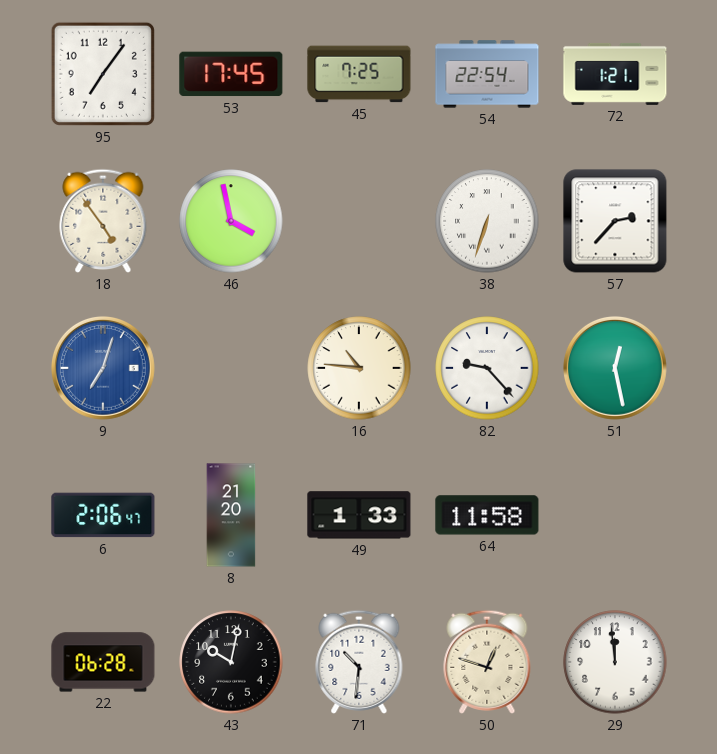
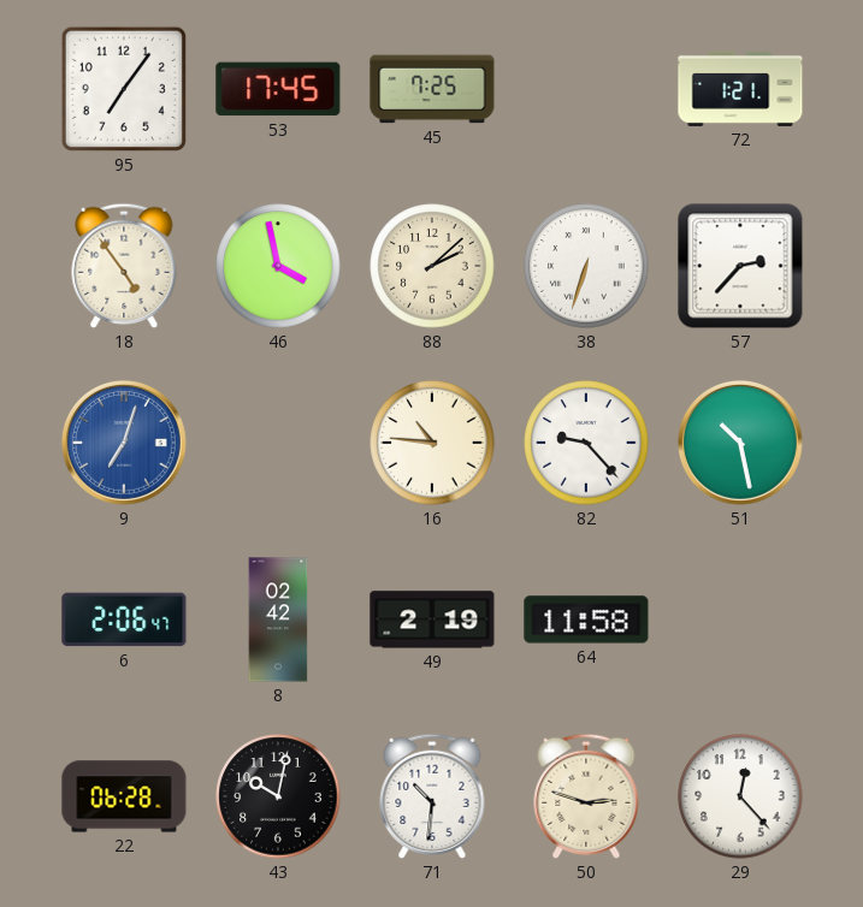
54: 22:54 -> none (487, 74)
88: none -> 2:08 (432, 266)
51: 12:28 -> 10:28 (740, 443)
8: 21:20 -> 02:42 (278, 620)
49: 1:33 -> 2:19 (432, 620)
50: 12:48 -> 2:48 (586, 796)
29: 11:59 -> 12:23 (740, 796)
